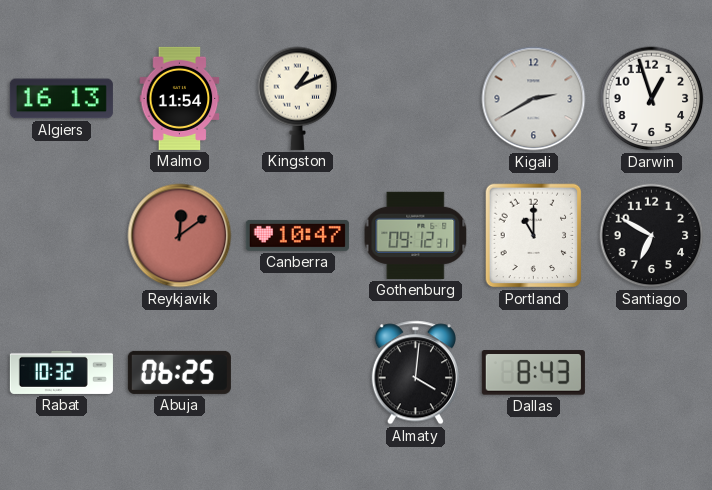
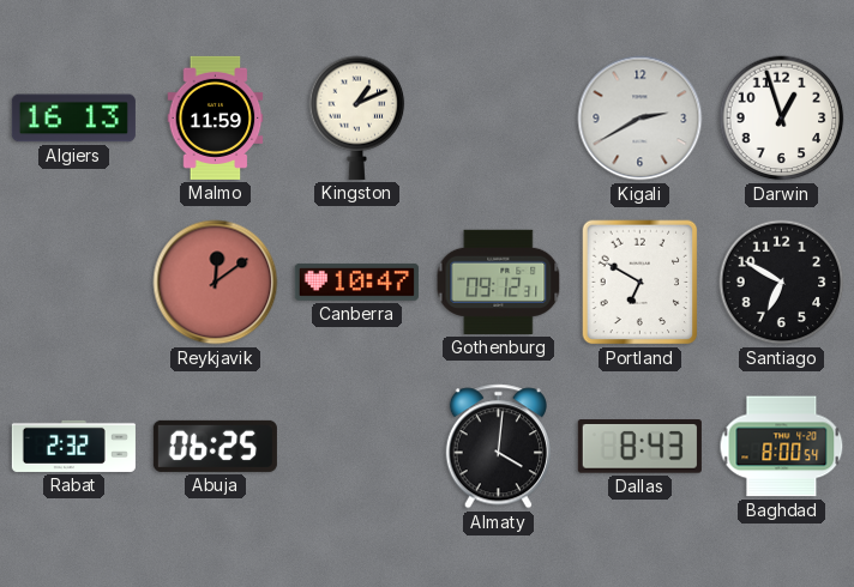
Malmo: 11:54 -> 11:59 (216, 117)
Portland: 11:00 -> 6:50 (640, 283)
Rabat: 10:32 -> 2:32 (73, 446)
Baghdad: none -> 8:00 (782, 447)
